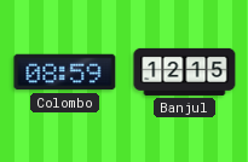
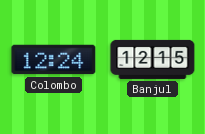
Colombo: 08:59 -> 12:24 (54, 60)
